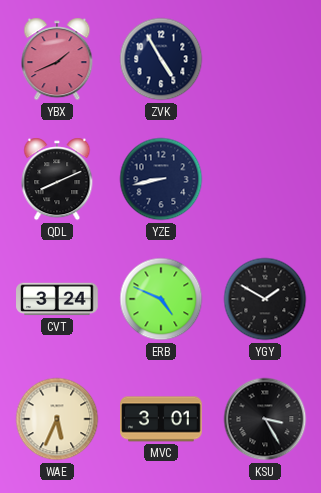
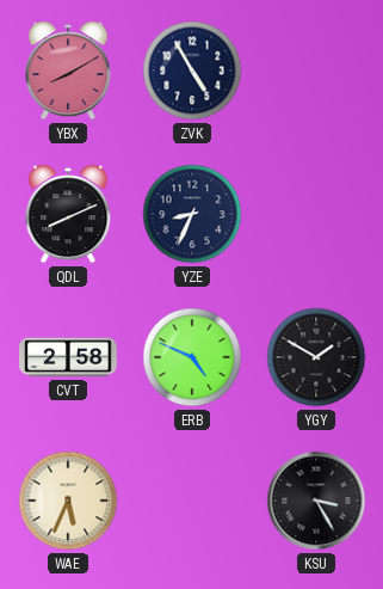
YBX: 1:41 -> 8:10 (68, 70)
YZE: 8:43 -> 8:34 (192, 214)
CVT: 3:24 -> 2:58 (68, 357)
MVC: 3:01 -> none (161, 419)
